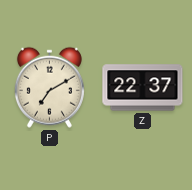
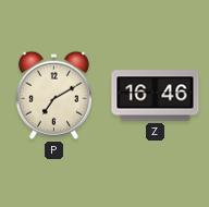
Z: 22:37 -> 16:46 (156, 96)
